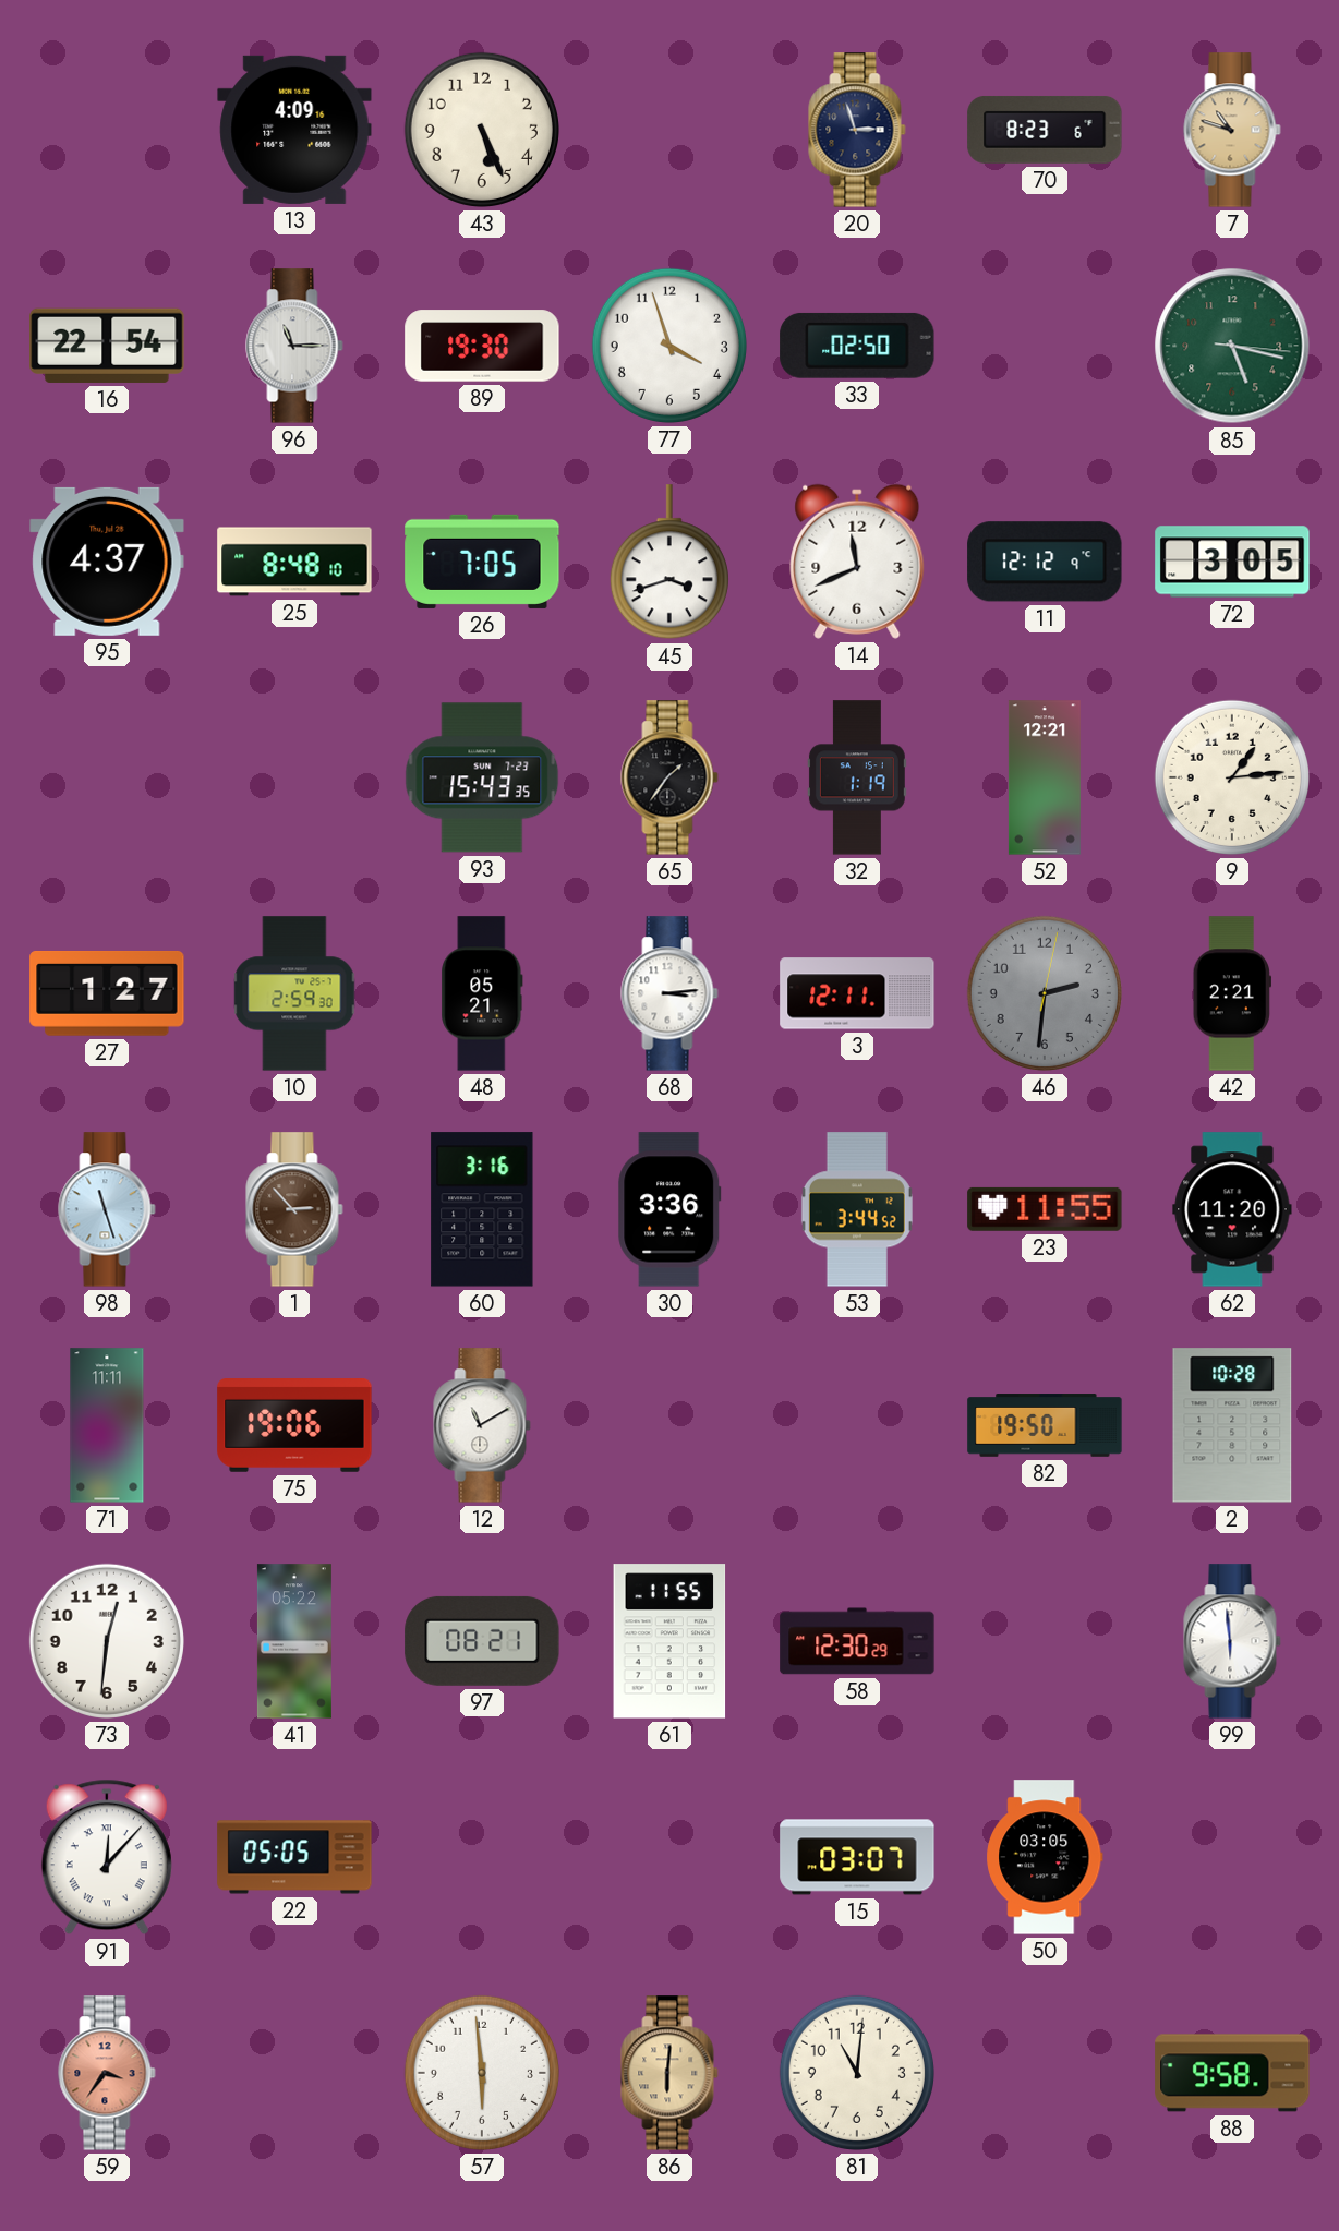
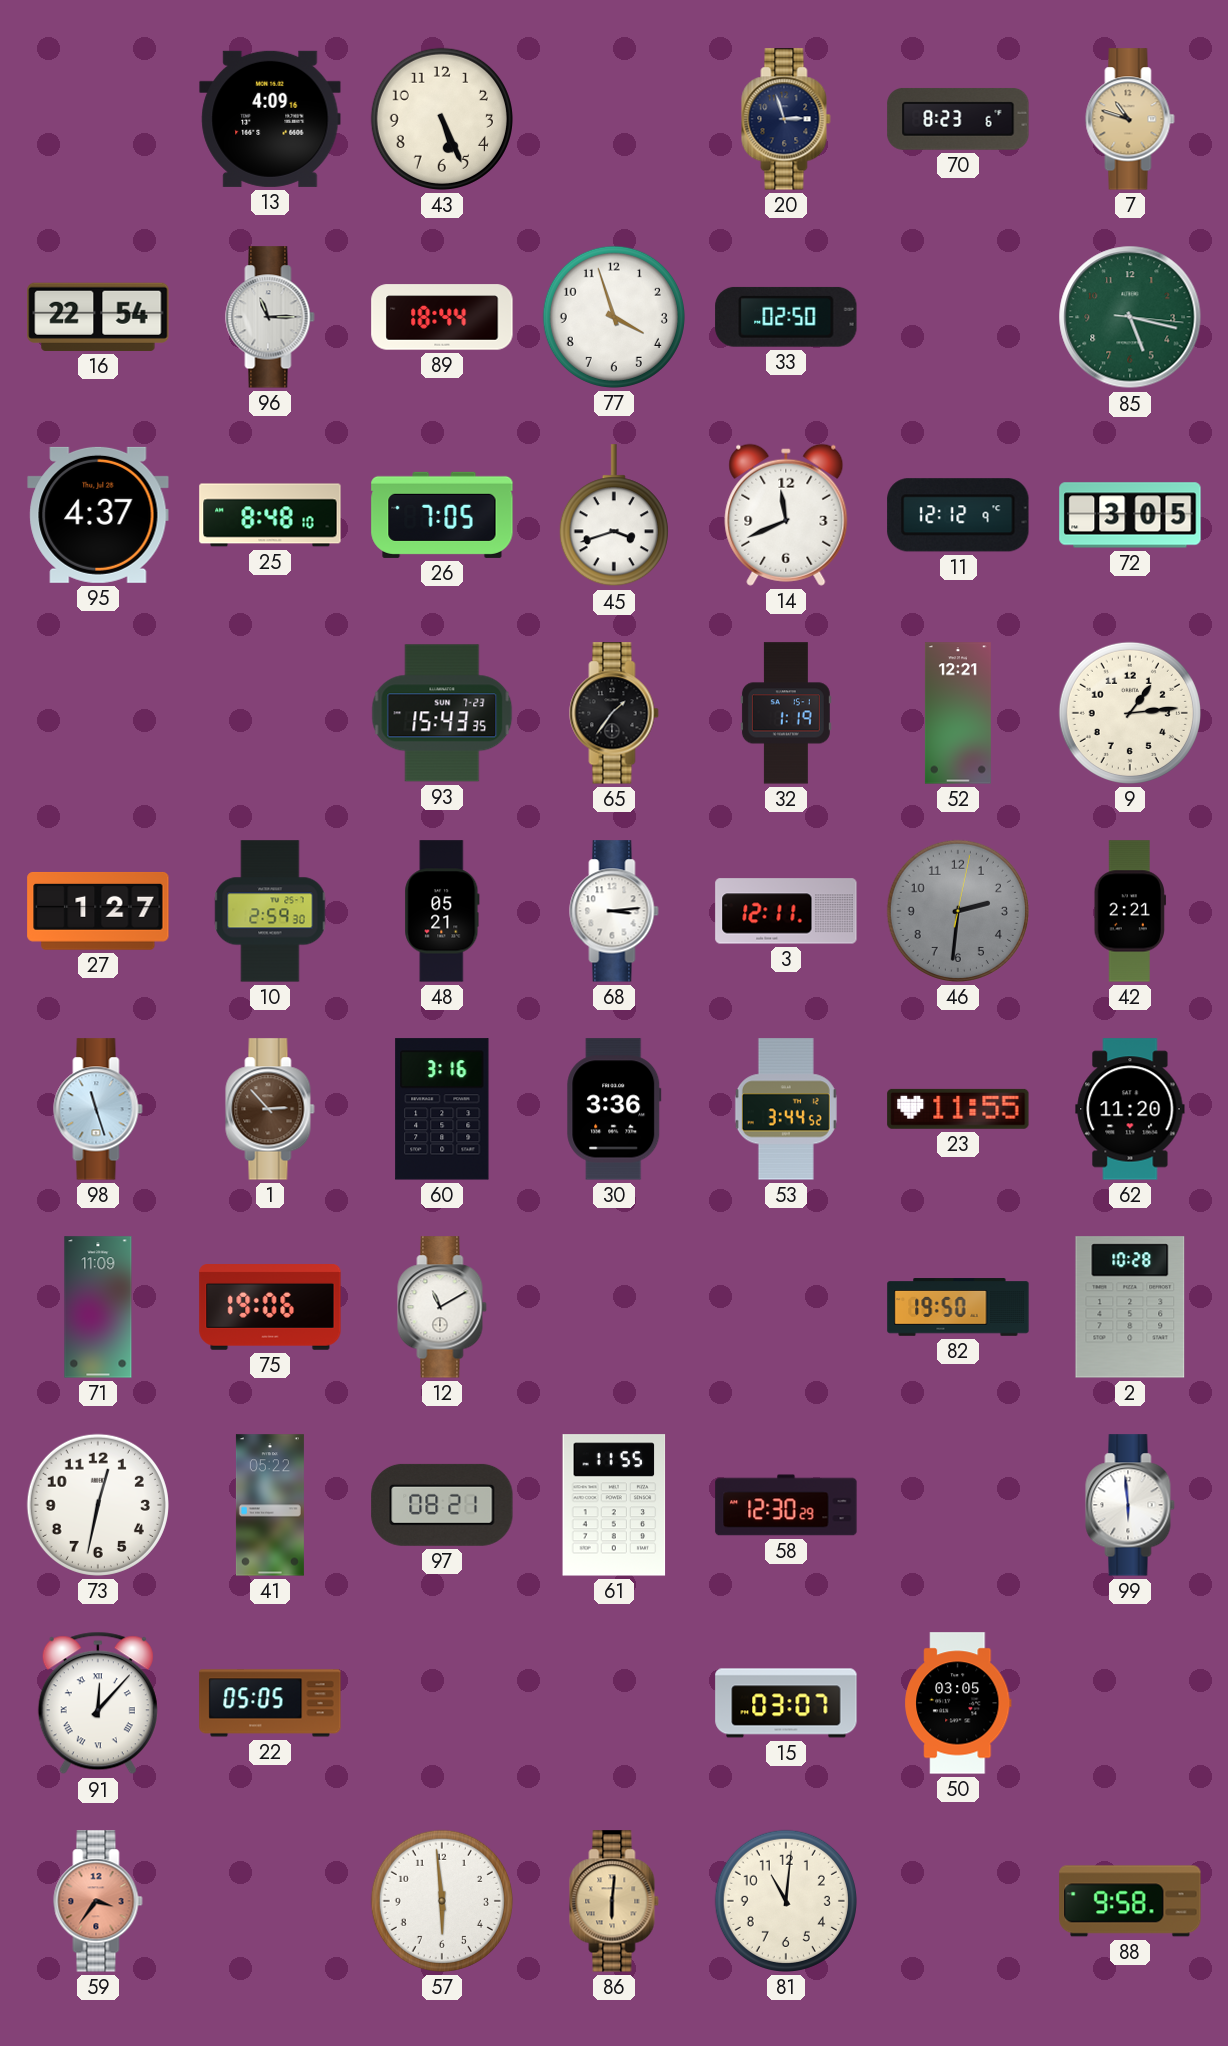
89: 19:30 -> 18:44 (442, 317)
71: 11:11 -> 11:09 (98, 1307)
73: 12:31 -> 12:32 (98, 1505)
